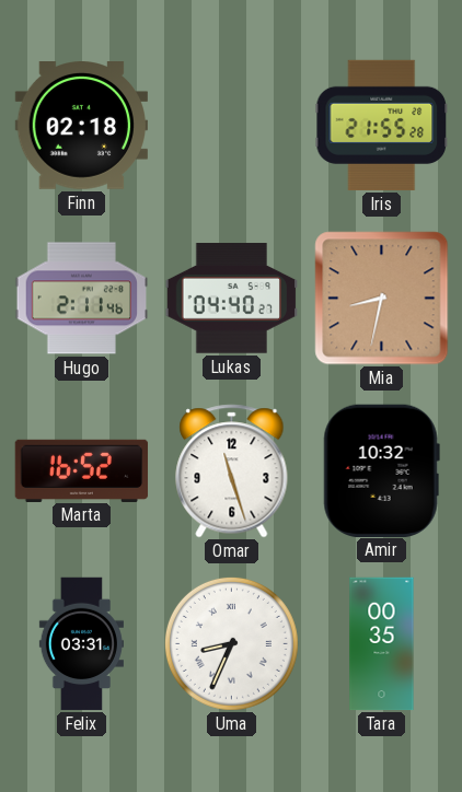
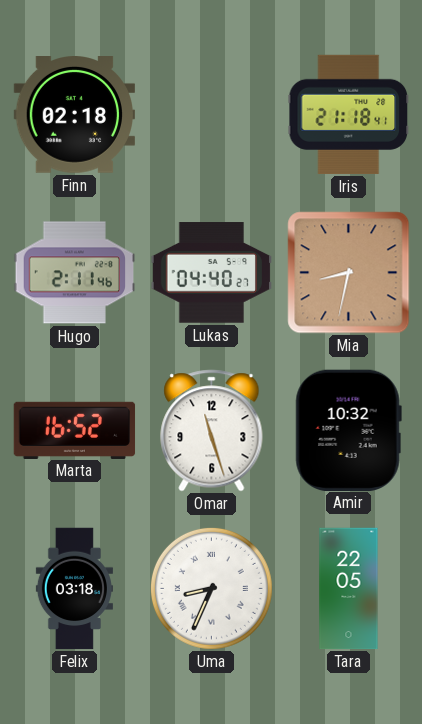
Iris: 21:55 -> 21:18 (349, 114)
Felix: 03:31 -> 03:18 (74, 589)
Tara: 00:35 -> 22:05 (349, 589)
